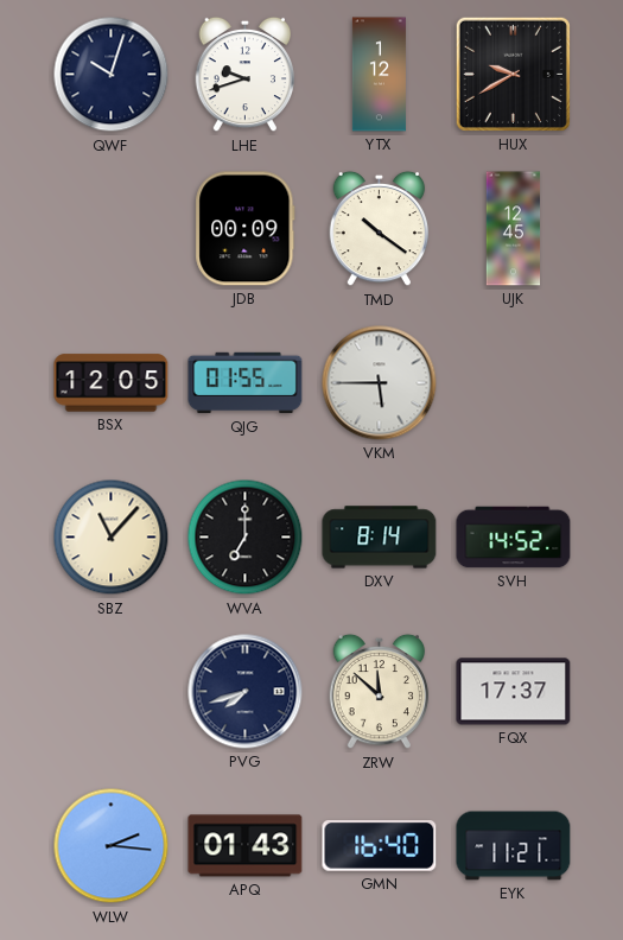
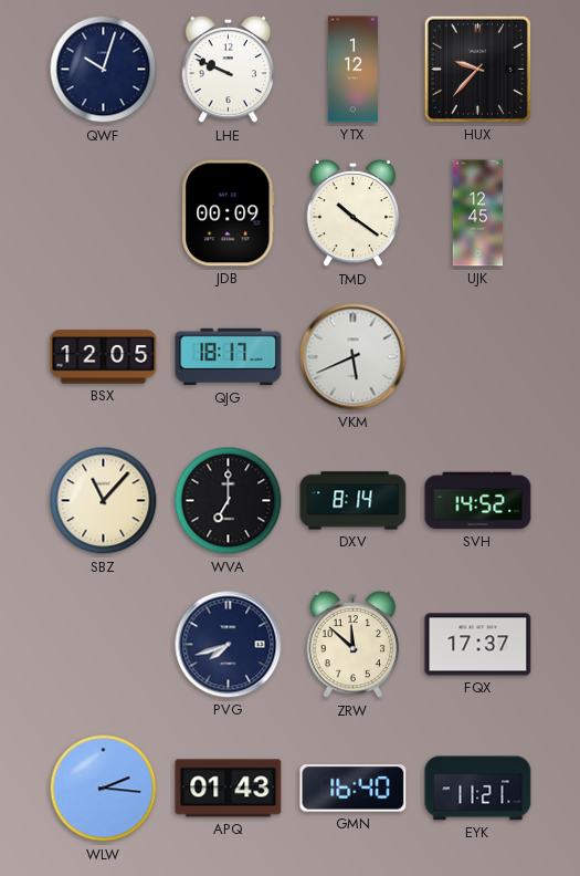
LHE: 9:42 -> 9:49 (229, 70)
HUX: 9:40 -> 9:37 (477, 69)
QJG: 01:55 -> 18:17 (229, 357)
VKM: 5:45 -> 5:41 (354, 357)
